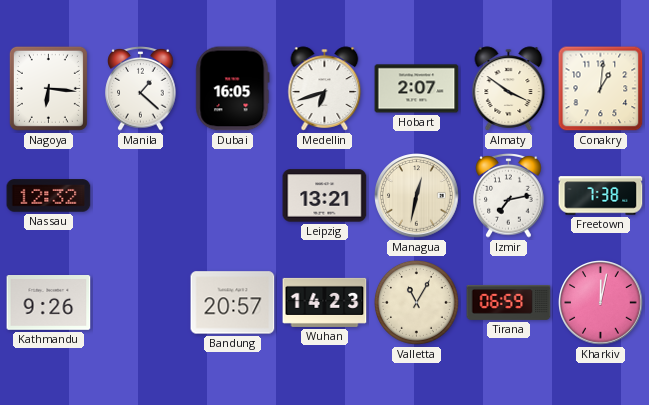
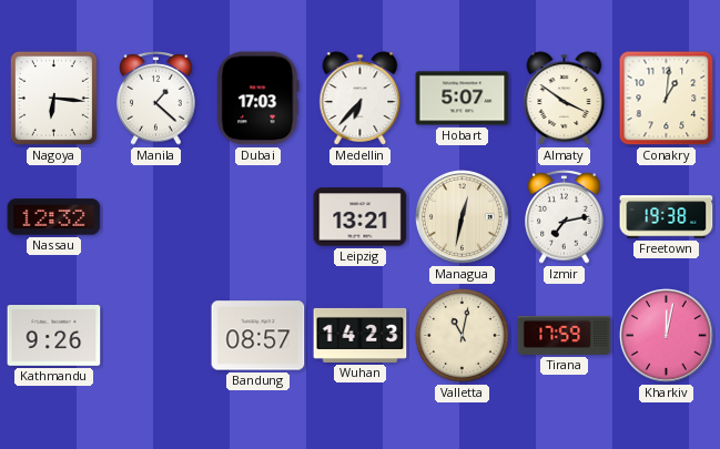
Dubai: 16:05 -> 17:03 (258, 99)
Medellin: 6:42 -> 6:37 (361, 99)
Hobart: 2:07 -> 5:07 (463, 99)
Freetown: 7:38 -> 19:38 (667, 217)
Bandung: 20:57 -> 08:57 (258, 336)
Valletta: 11:05 -> 11:02 (463, 336)
Tirana: 06:59 -> 17:59 (565, 335)
